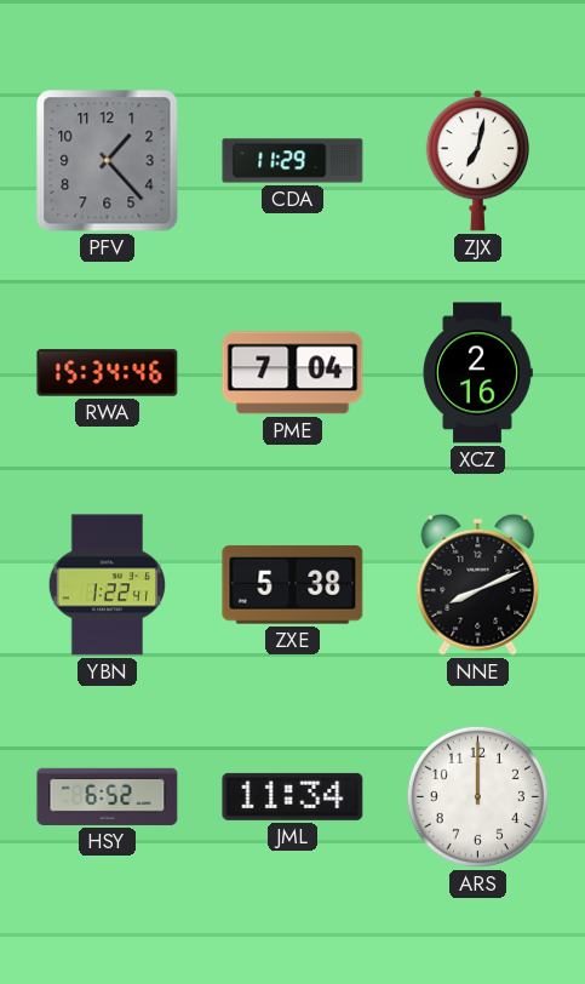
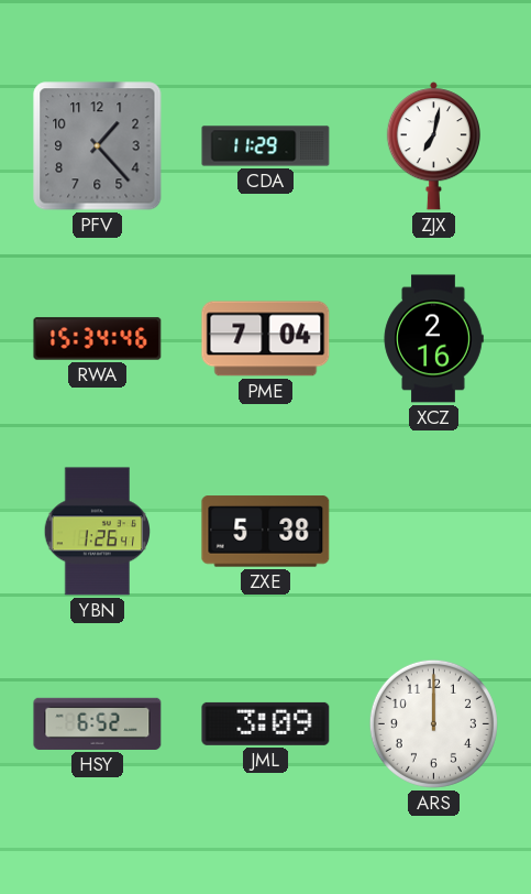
YBN: 1:22 -> 1:26 (98, 532)
NNE: 8:11 -> none (478, 584)
JML: 11:34 -> 3:09 (266, 723)
